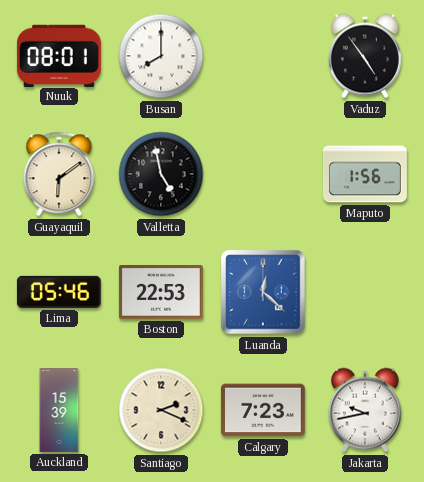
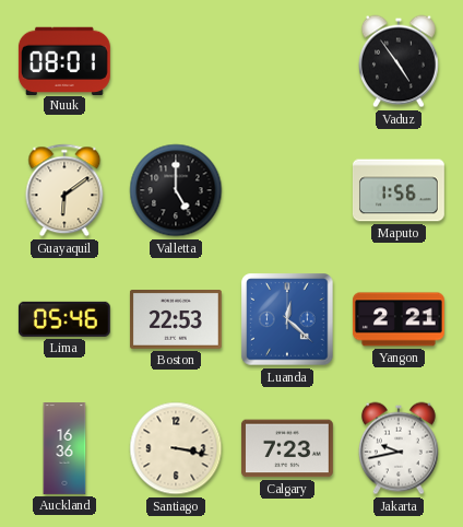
Busan: 8:00 -> none (161, 56)
Valletta: 4:58 -> 5:00 (176, 190)
Yangon: none -> 2:21 (399, 319)
Auckland: 15:39 -> 16:36 (64, 449)
Santiago: 2:19 -> 3:17 (176, 448)
